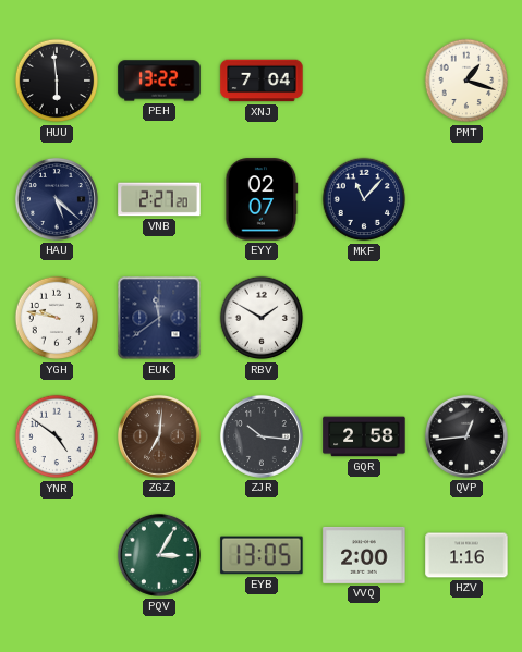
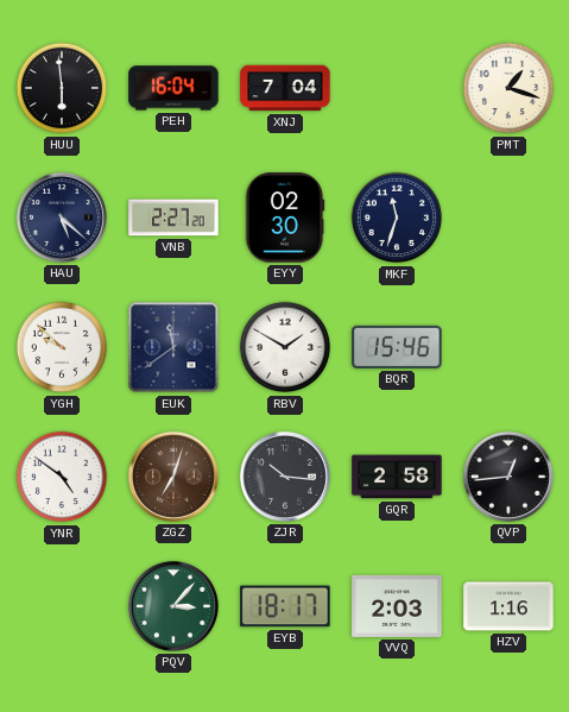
PEH: 13:22 -> 16:04 (173, 88)
EYY: 02:07 -> 02:30 (285, 218)
MKF: 11:07 -> 11:33 (397, 218)
YGH: 9:47 -> 9:52 (62, 347)
BQR: none -> 15:46 (397, 347)
ZGZ: 7:01 -> 7:03 (173, 477)
PQV: 3:05 -> 3:07 (173, 606)
EYB: 13:05 -> 18:17 (285, 606)
VVQ: 2:00 -> 2:03 (397, 606)
